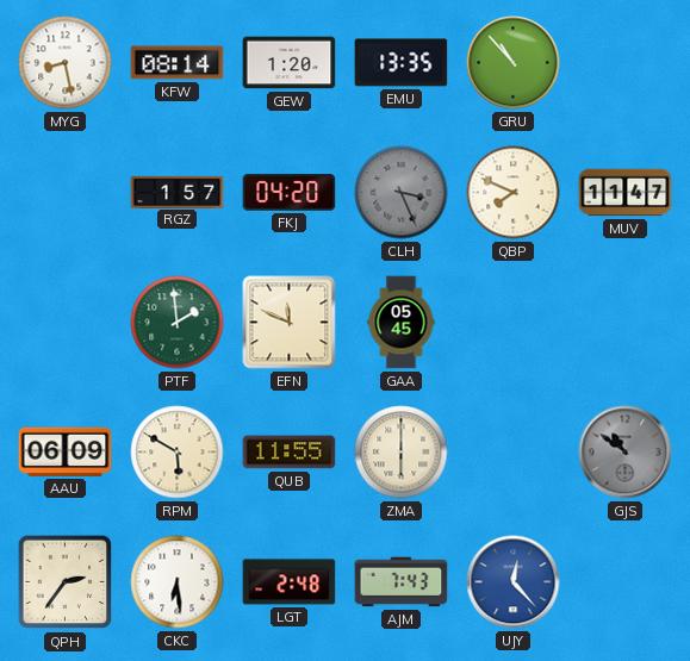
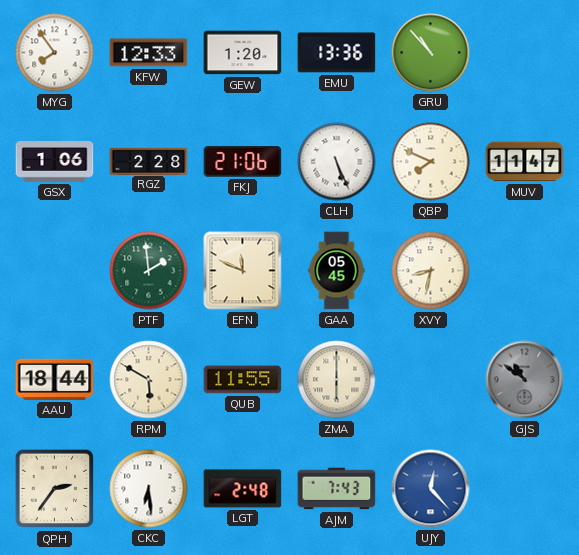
MYG: 8:28 -> 7:54 (55, 53)
KFW: 08:14 -> 12:33 (149, 53)
EMU: 13:35 -> 13:36 (337, 53)
GSX: none -> 1:06 (55, 162)
RGZ: 1:57 -> 2:28 (149, 161)
FKJ: 04:20 -> 21:06 (243, 162)
CLH: 3:26 -> 5:26 (337, 162)
CLH dial: grey -> white (337, 162)
XVY: none -> 8:32 (431, 271)
AAU: 06:09 -> 18:44 (55, 379)
